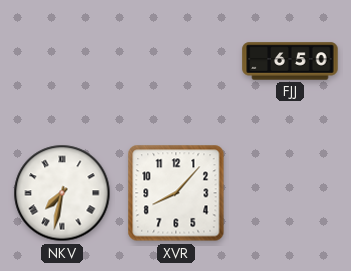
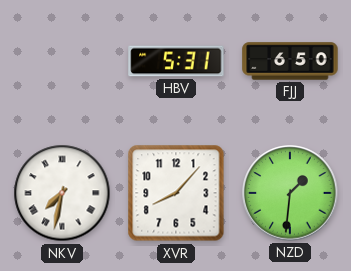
HBV: none -> 5:31 (176, 61)
NZD: none -> 1:31 (290, 193)
